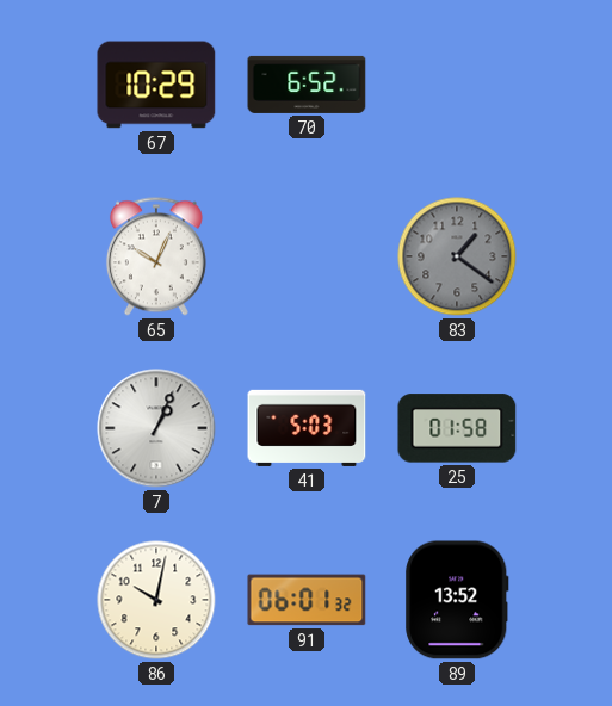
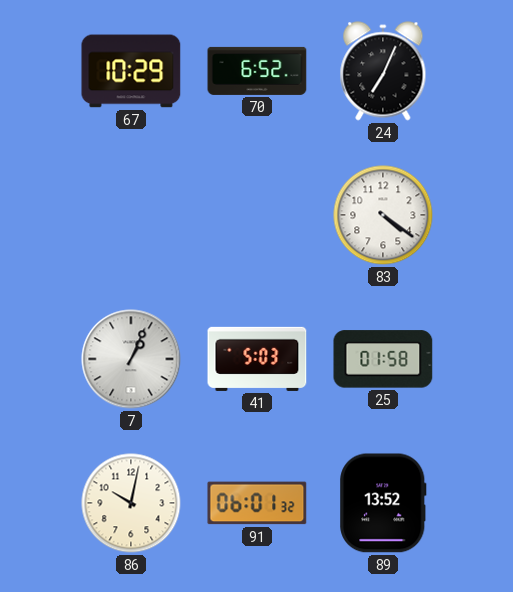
24: none -> 7:04 (383, 71)
65: 10:04 -> none (156, 256)
83: 1:21 -> 4:21 (383, 215)
83 dial: grey -> white (383, 215)
